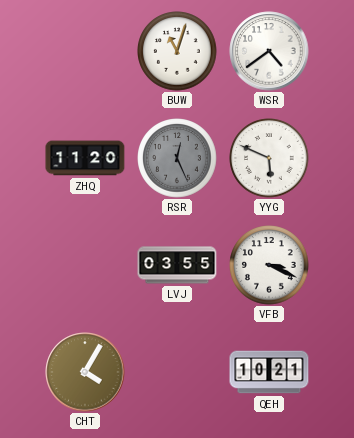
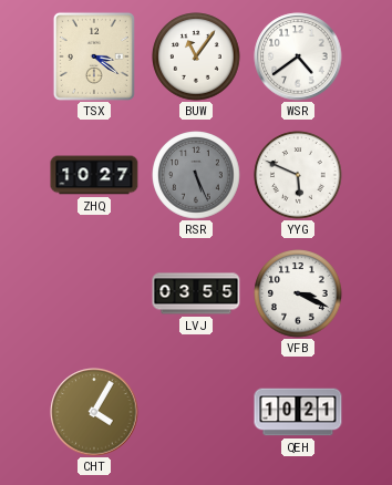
TSX: none -> 3:21 (94, 56)
BUW: 11:03 -> 11:06 (196, 56)
ZHQ: 11:20 -> 10:27 (94, 175)
RSR: 12:26 -> 5:26 (196, 175)
